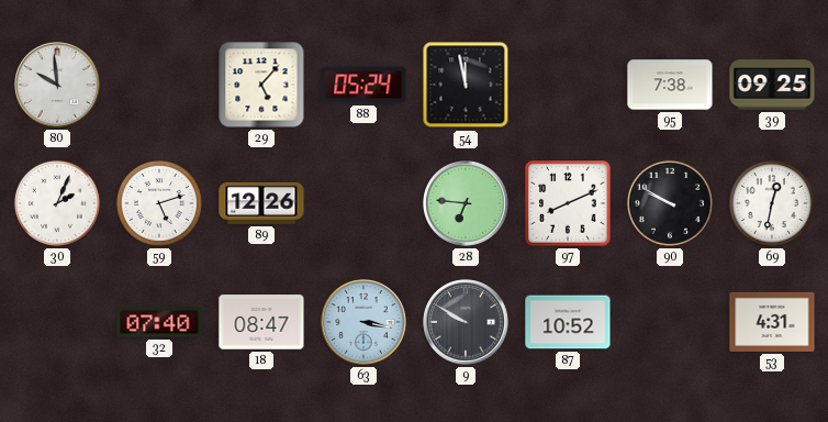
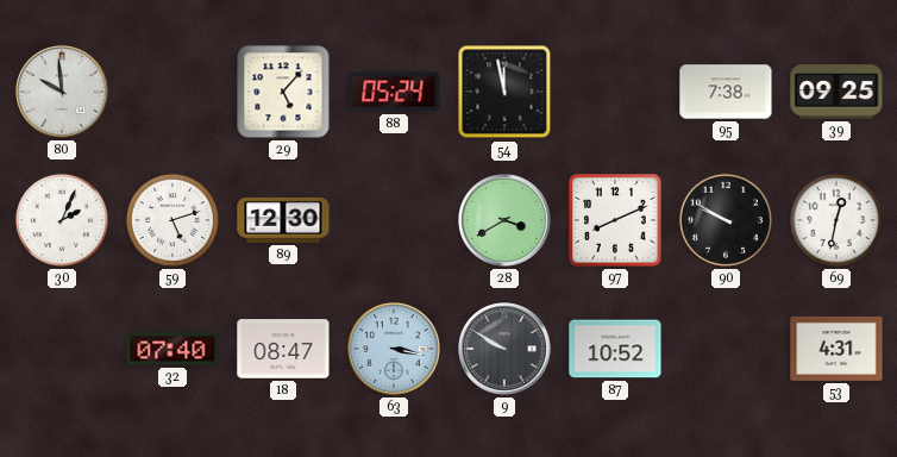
89: 12:26 -> 12:30 (283, 220)
28: 6:46 -> 3:40 (504, 220)
